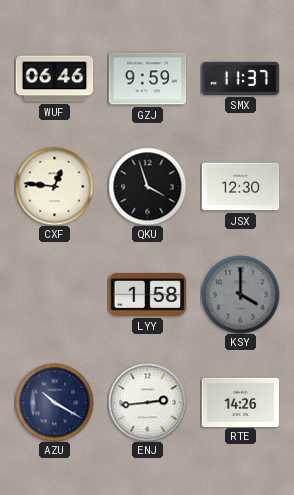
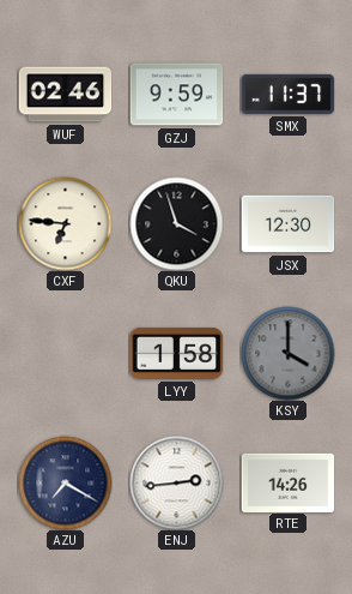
WUF: 06:46 -> 02:46 (65, 95)
CXF: 12:46 -> 6:46 (65, 223)
AZU: 10:20 -> 7:20 (65, 482)
